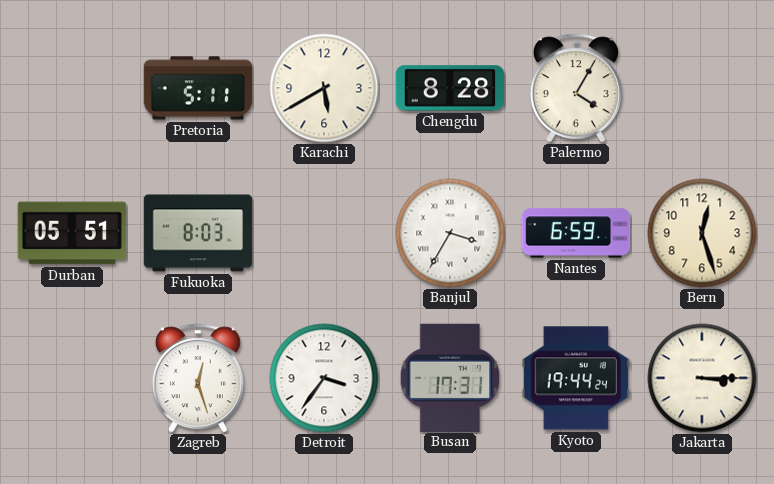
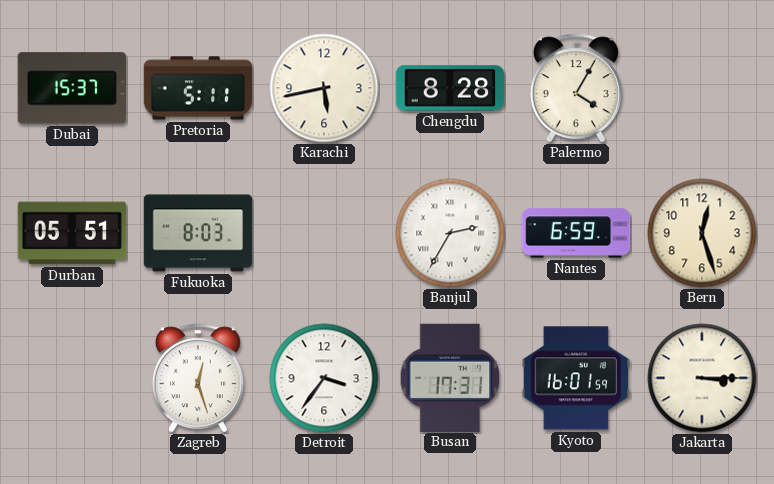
Dubai: none -> 15:37 (71, 88)
Karachi: 5:40 -> 5:43 (324, 88)
Banjul: 3:35 -> 2:35 (450, 233)
Kyoto: 19:44 -> 16:01 (576, 378)
